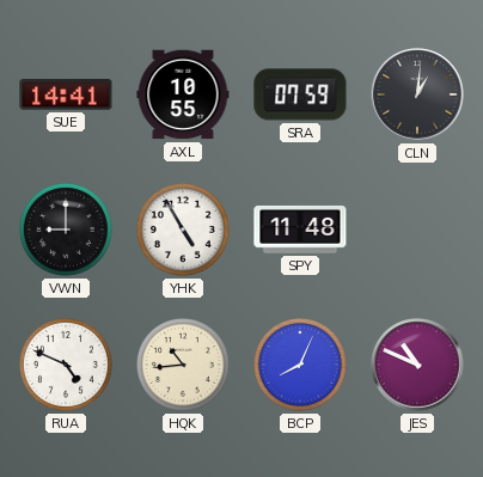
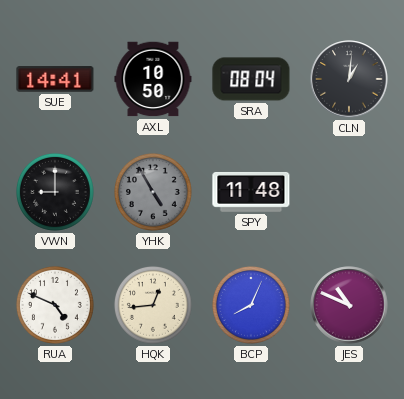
AXL: 10:55 -> 10:50 (153, 79)
SRA: 07:59 -> 08:04 (251, 79)
YHK dial: white -> grey (153, 192)
HQK: 10:44 -> 12:44 (153, 305)
